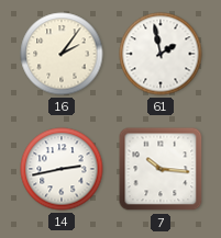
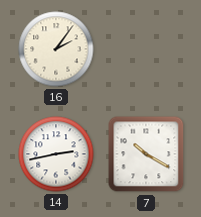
61: 1:58 -> none (161, 54)
7: 10:16 -> 10:20 (146, 154)
